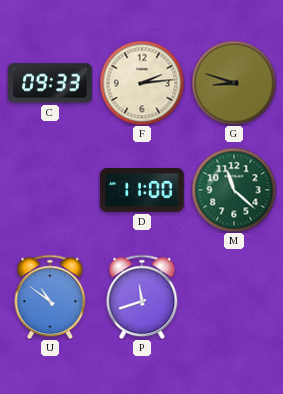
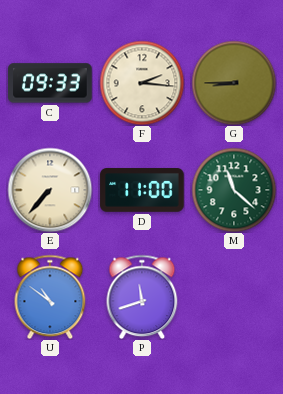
F: 2:14 -> 2:16 (142, 83)
G: 8:48 -> 8:45 (234, 83)
E: none -> 7:37 (50, 190)
